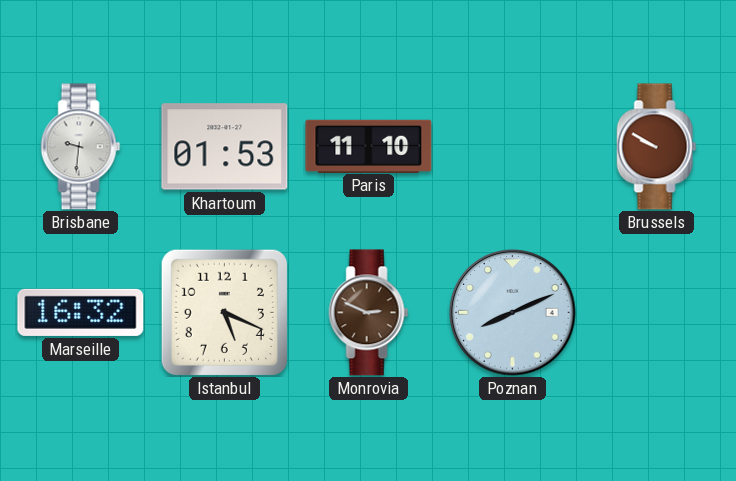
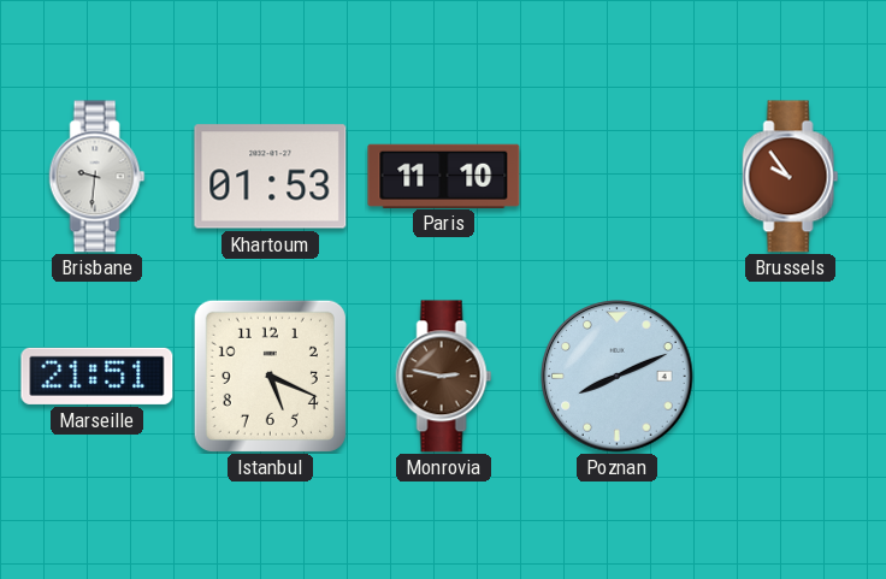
Brussels: 9:50 -> 9:54 (791, 177)
Marseille: 16:32 -> 21:51 (98, 376)
Monrovia: 2:49 -> 2:47 (444, 377)
